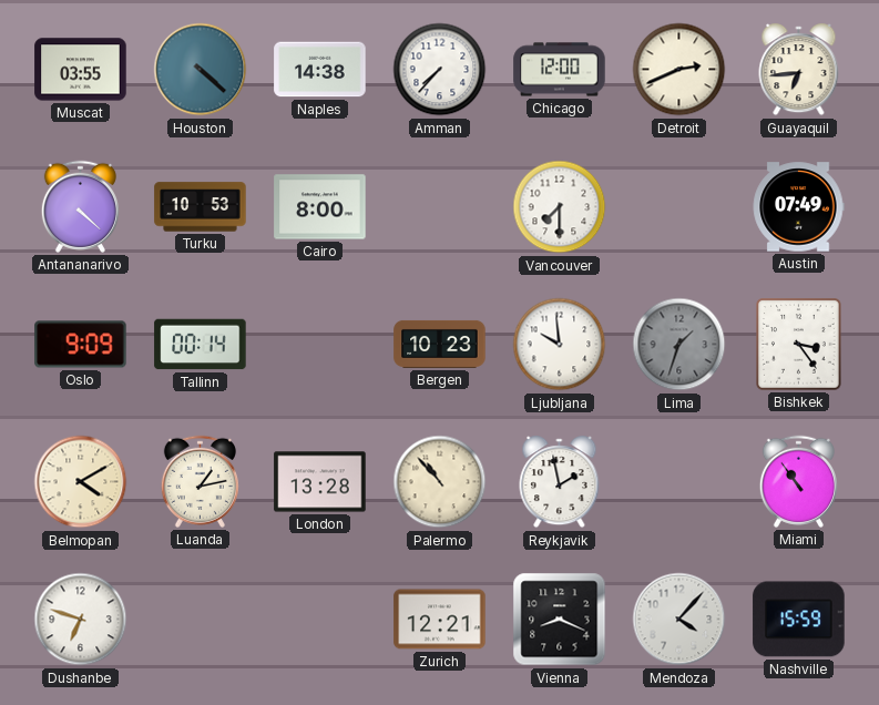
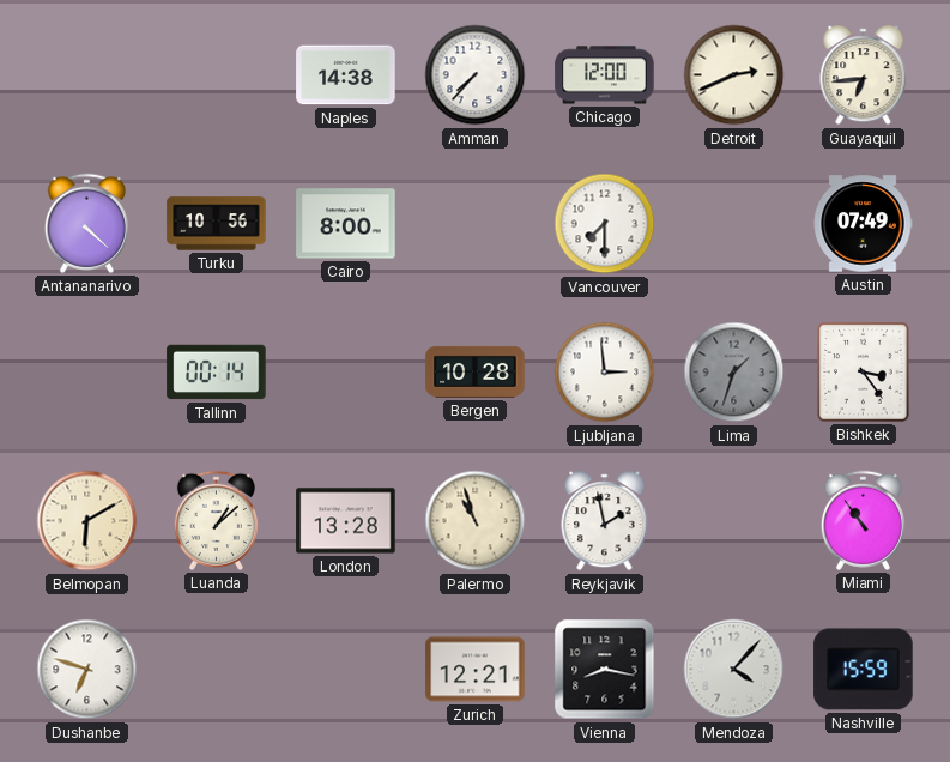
Muscat: 03:55 -> none (81, 70)
Houston: 4:22 -> none (201, 70)
Turku: 10:53 -> 10:56 (217, 224)
Oslo: 9:09 -> none (81, 345)
Bergen: 10:23 -> 10:28 (476, 371)
Ljubljana: 9:59 -> 2:59 (605, 373)
Belmopan: 4:10 -> 6:10 (87, 521)
Luanda: 1:13 -> 1:08 (216, 520)
Palermo: 10:53 -> 10:57 (476, 521)
Vienna: 8:19 -> 8:17 (605, 670)
